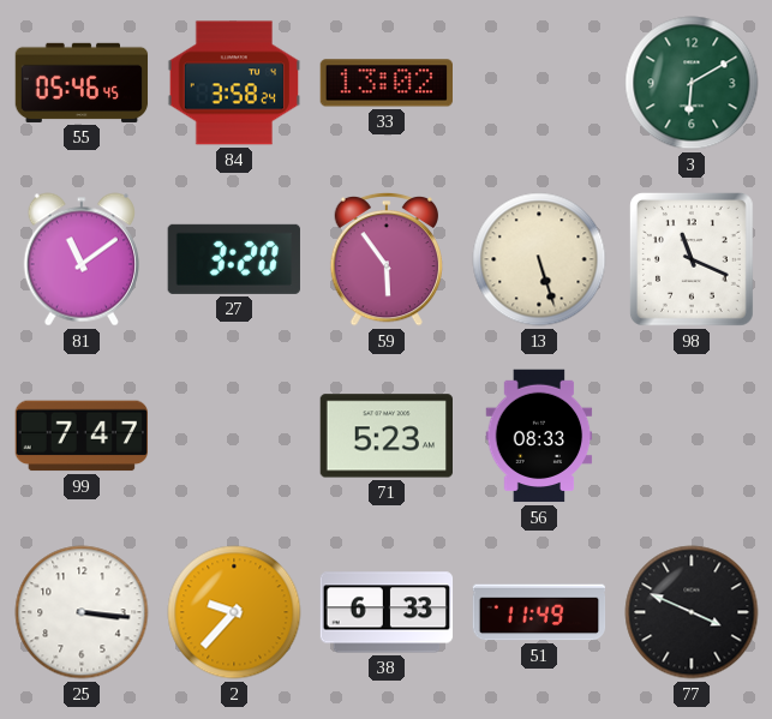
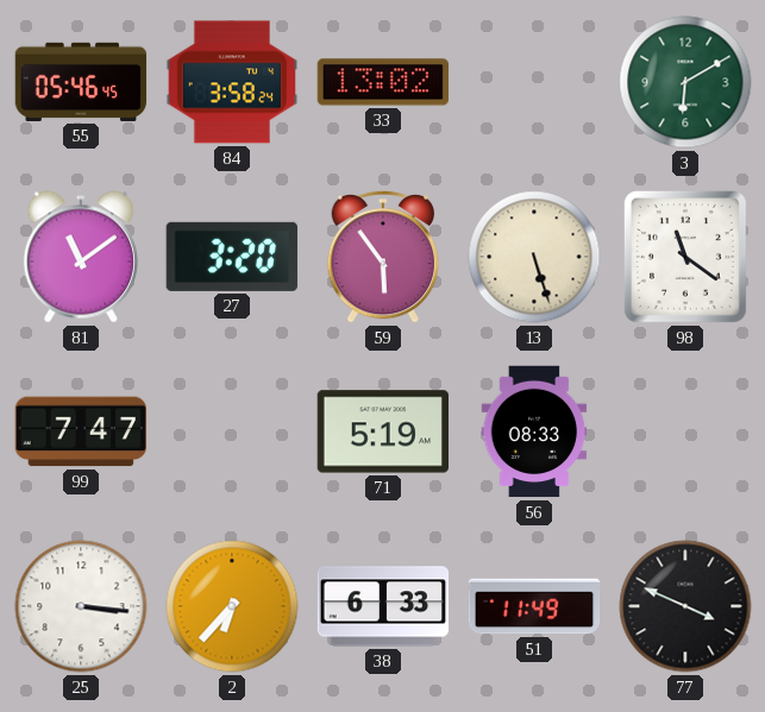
98: 11:19 -> 11:21 (685, 257)
71: 5:23 -> 5:19 (382, 431)
2: 9:37 -> 6:37 (232, 606)
